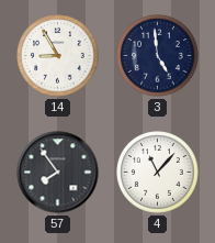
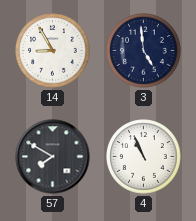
57: 7:54 -> 7:50 (53, 157)
4: 11:07 -> 10:56 (144, 157)
